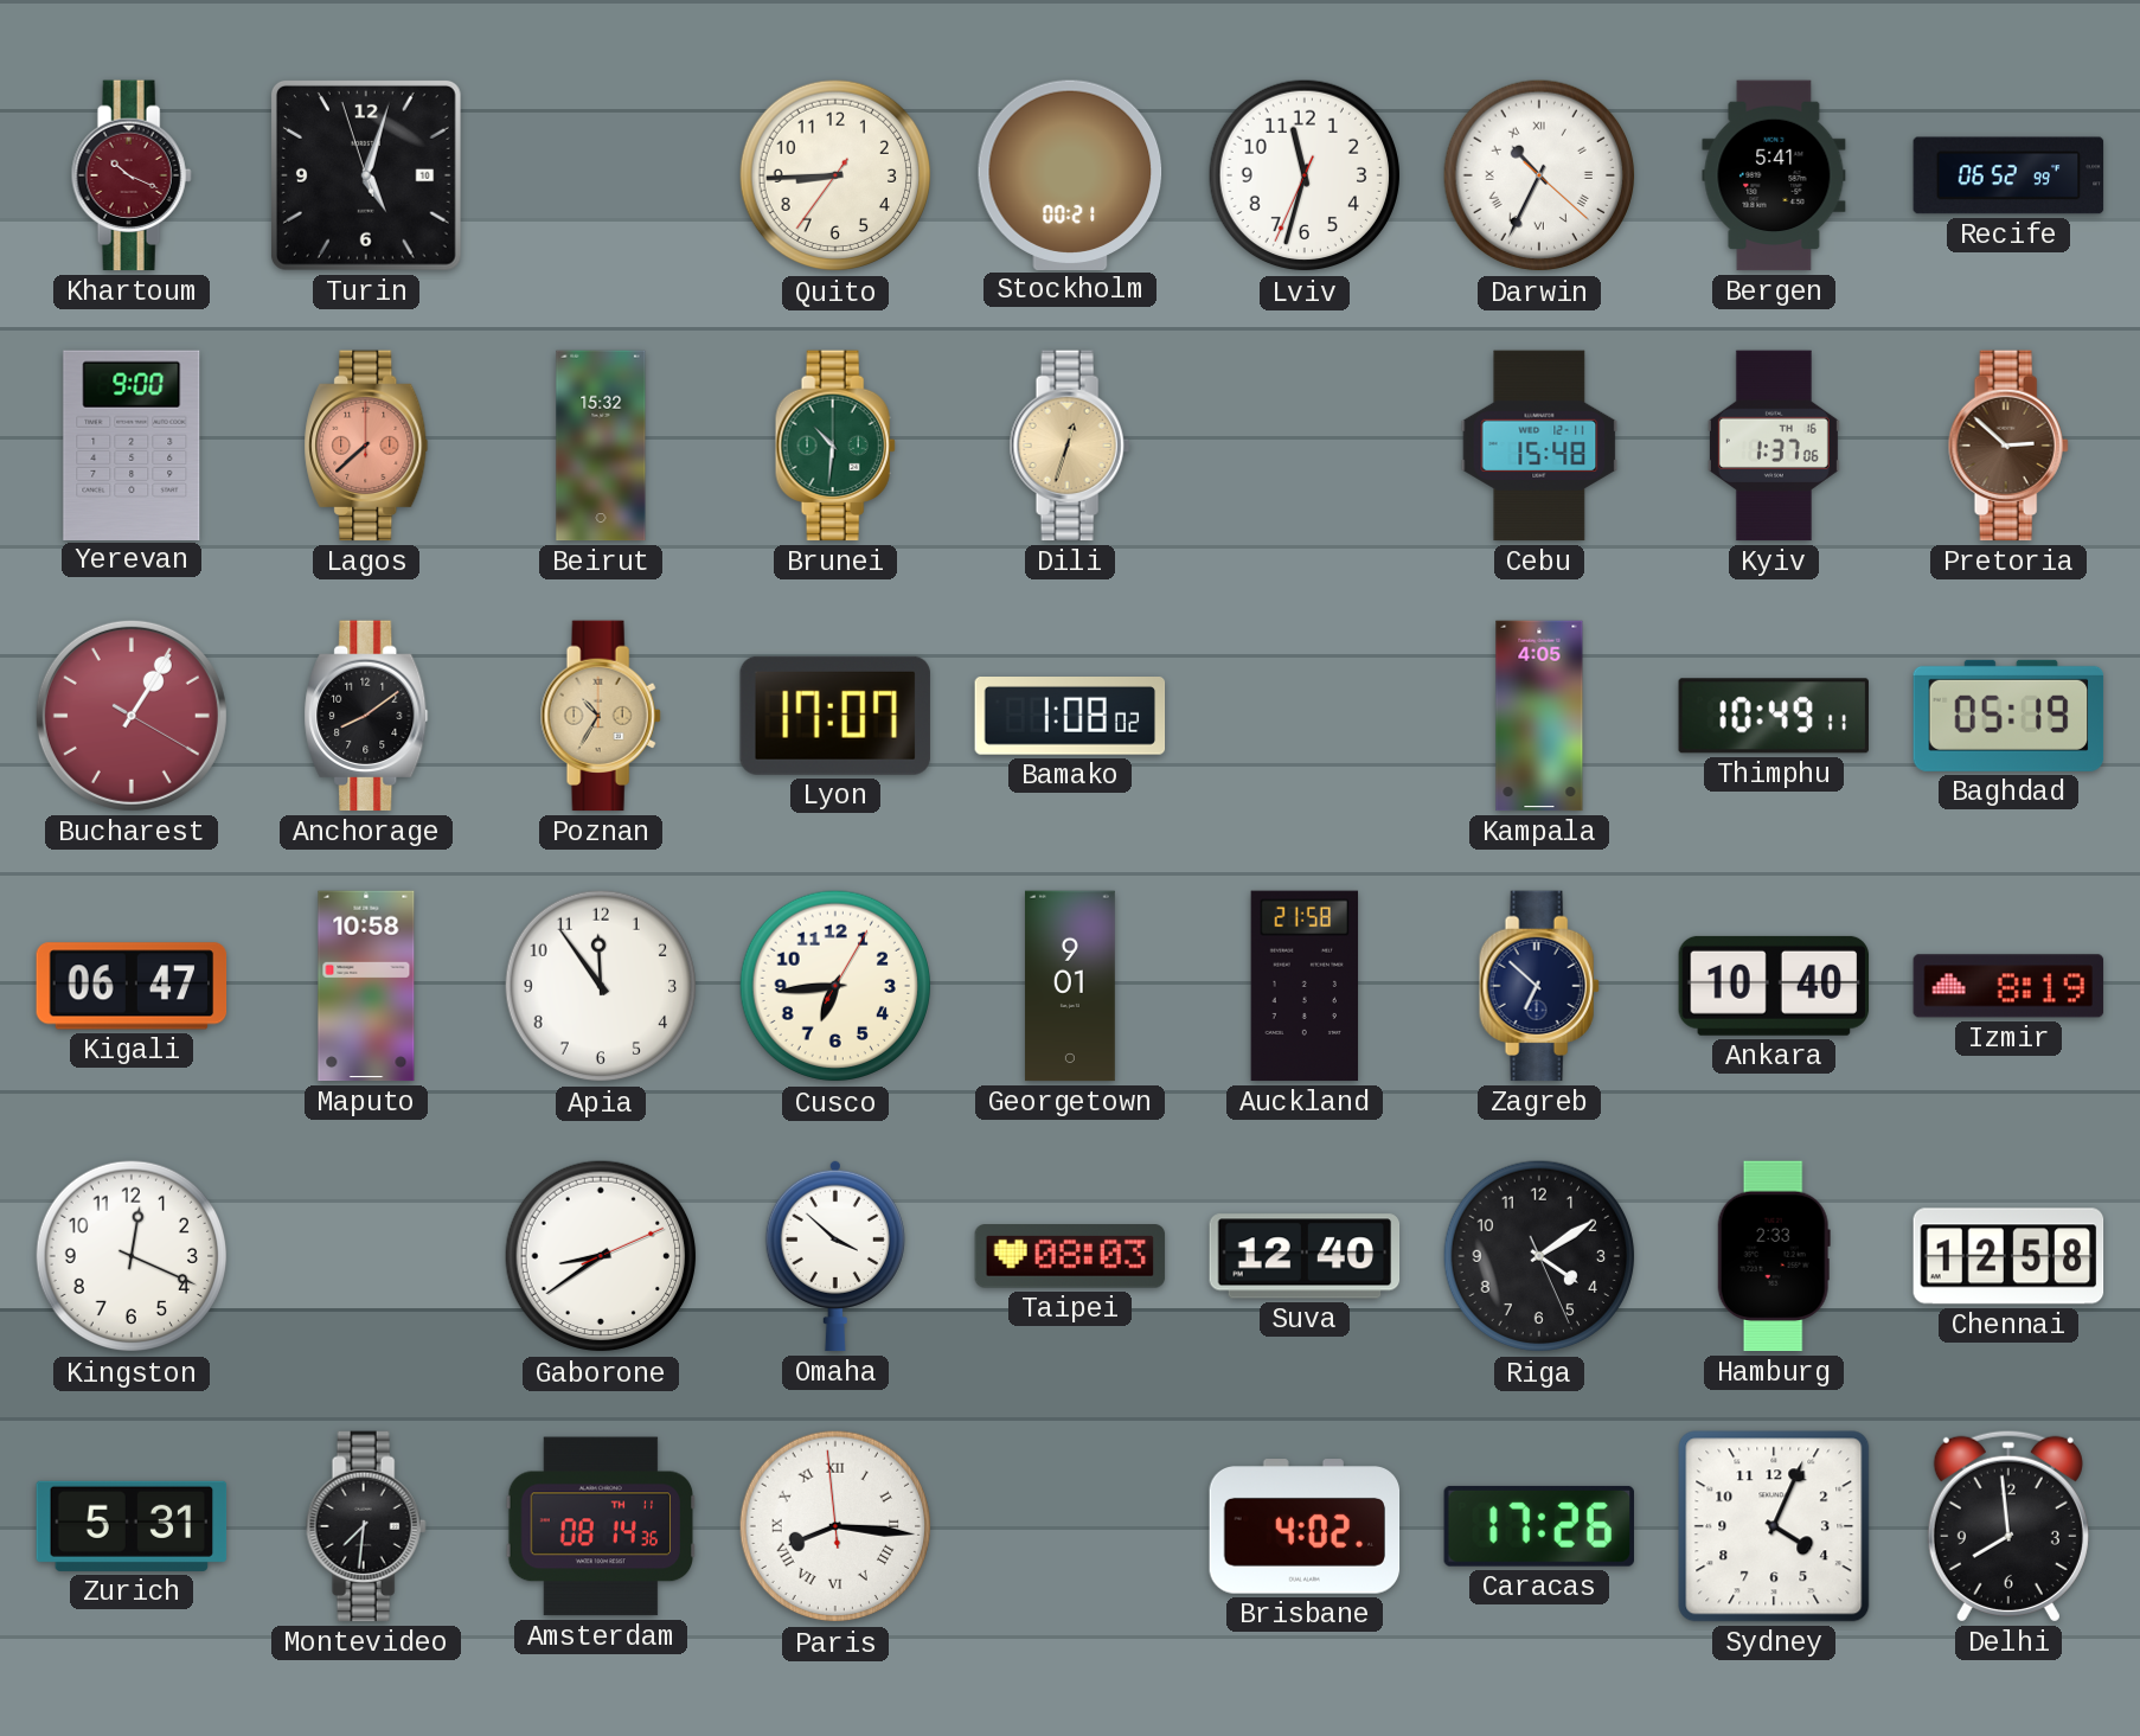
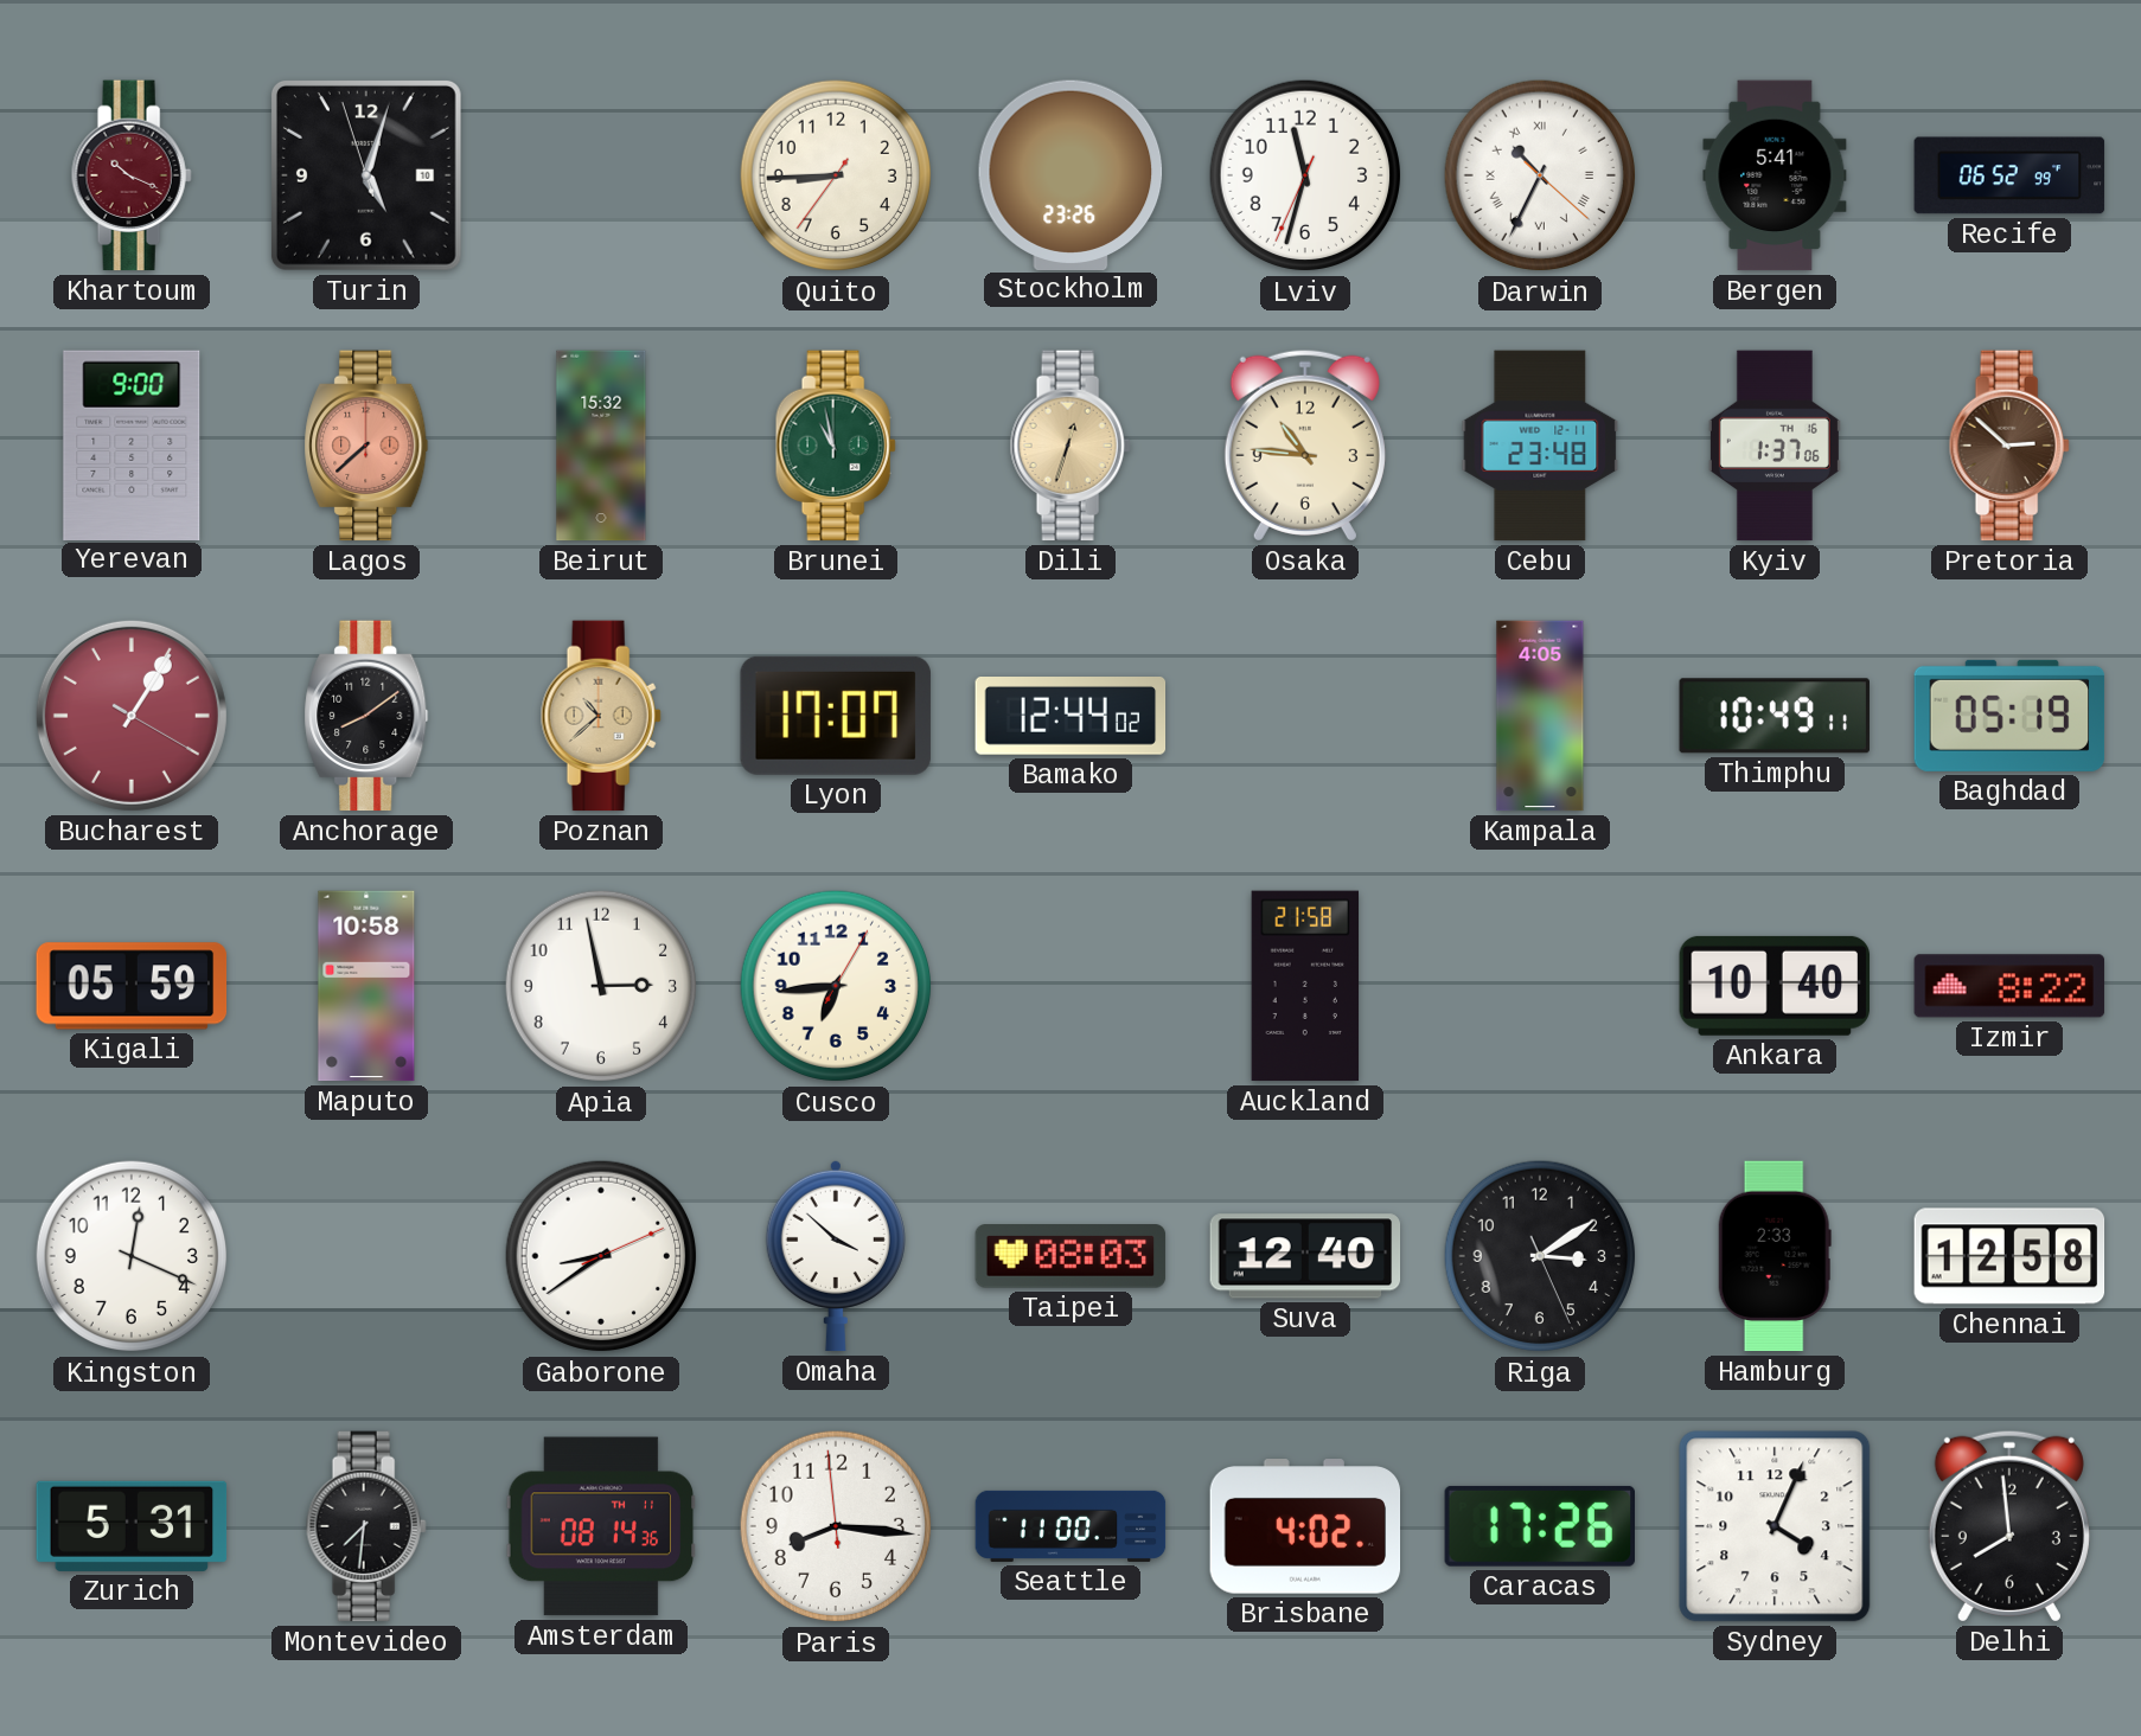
Stockholm: 00:21 -> 23:26 (1070, 174)
Brunei: 10:31 -> 10:58 (836, 446)
Osaka: none -> 10:46 (1305, 446)
Cebu: 15:48 -> 23:48 (1540, 446)
Poznan: 10:35 -> 10:38 (601, 716)
Bamako: 1:08 -> 12:44 (1070, 716)
Kigali: 06:47 -> 05:59 (132, 986)
Apia: 11:54 -> 2:58 (601, 986)
Georgetown: 9:01 -> none (1070, 986)
Zagreb: 6:52 -> none (1539, 986)
Izmir: 8:19 -> 8:22 (2009, 986)
Riga: 4:09 -> 3:09 (1540, 1256)
Paris numerals: Roman -> Arabic (836, 1526)
Seattle: none -> 11:00 (1070, 1526)
